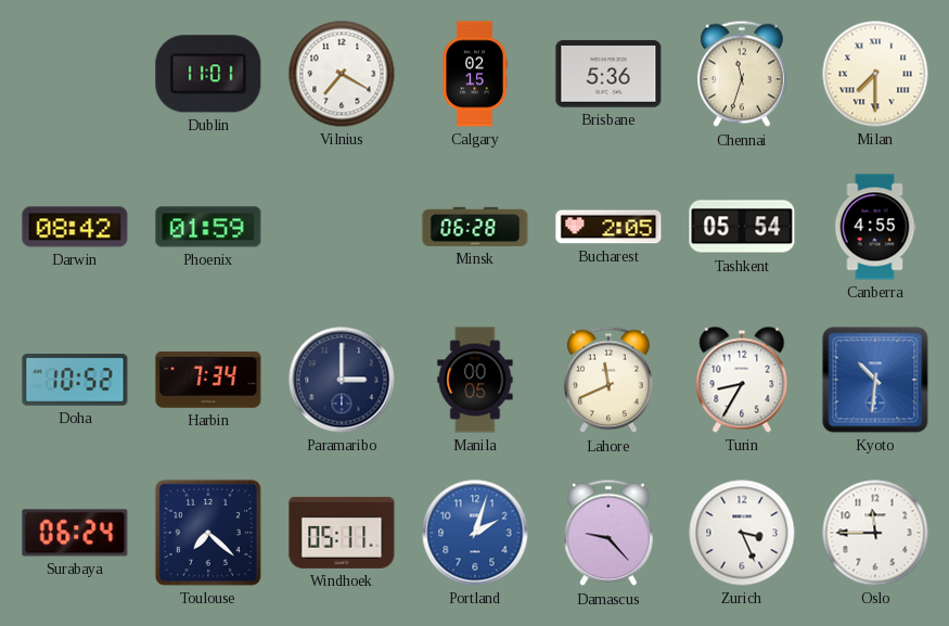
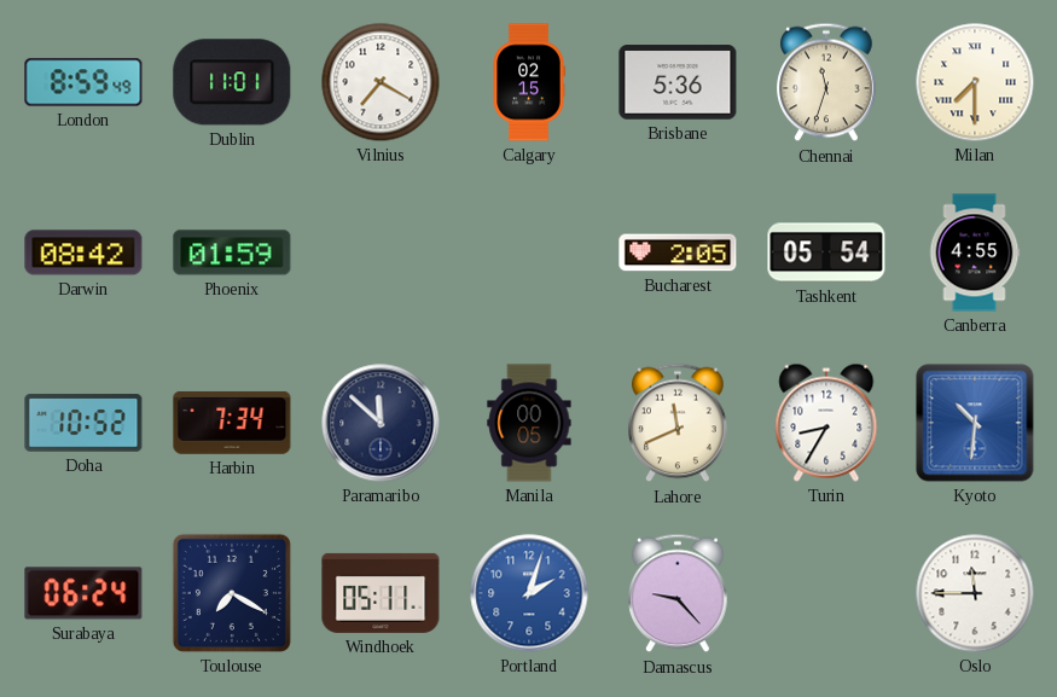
London: none -> 8:59 (83, 82)
Minsk: 06:28 -> none (475, 227)
Paramaribo: 3:00 -> 11:52 (381, 423)
Toulouse: 7:22 -> 7:20 (232, 593)
Zurich: 3:26 -> none (742, 533)
